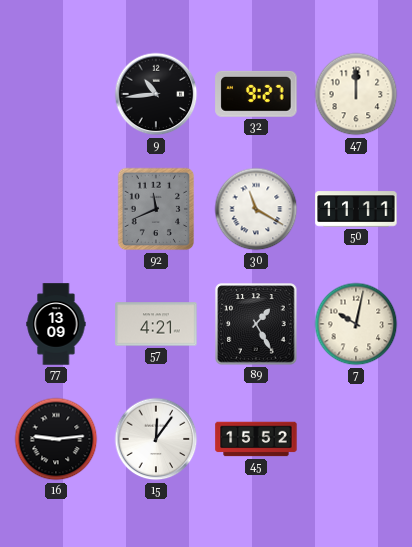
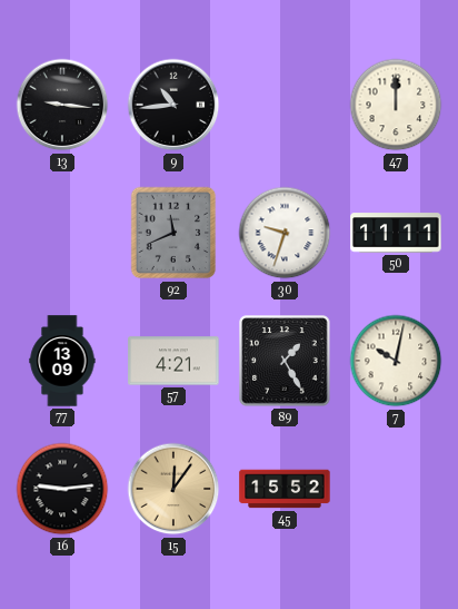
13: none -> 9:16 (62, 105)
32: 9:27 -> none (256, 94)
30: 11:20 -> 9:33 (285, 233)
15 dial: white -> champagne (173, 489)
